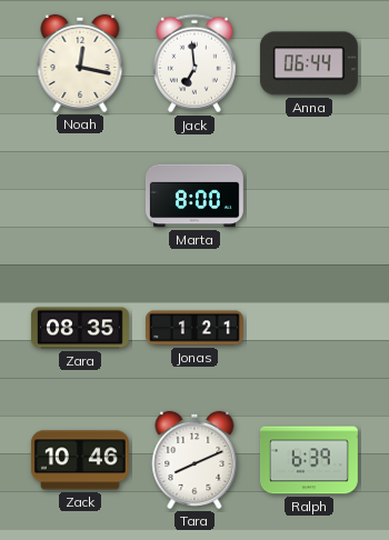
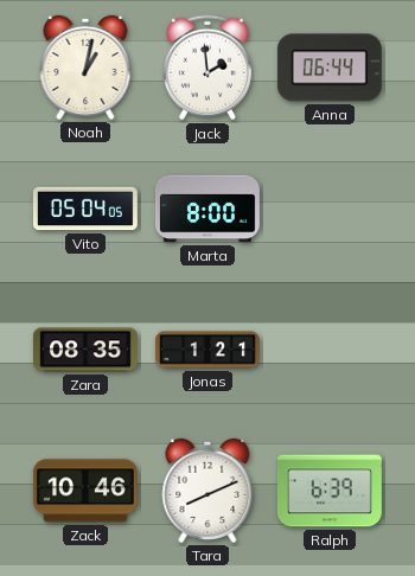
Noah: 12:17 -> 1:02 (85, 68)
Jack: 6:59 -> 1:59 (207, 68)
Vito: none -> 05:04 (85, 209)
